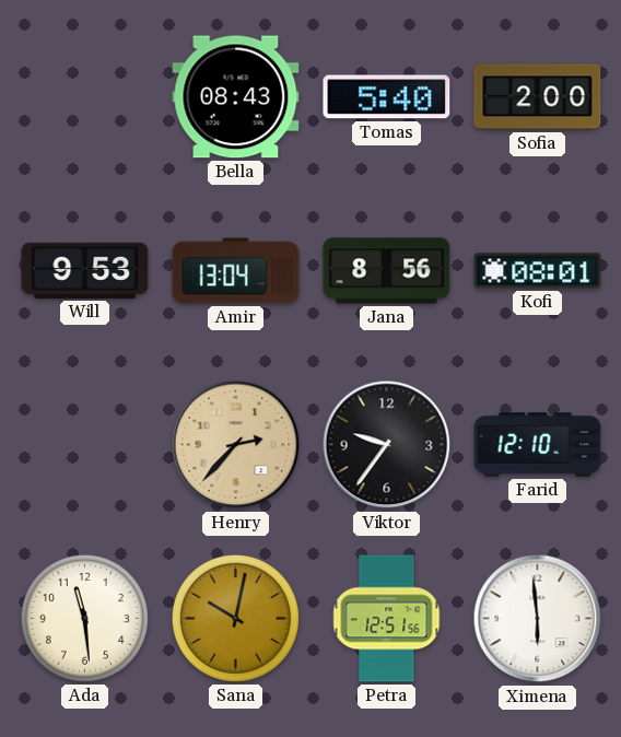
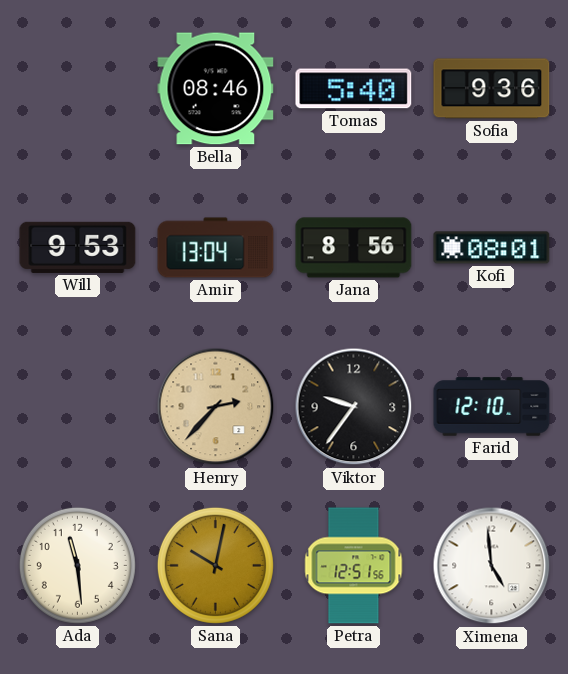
Bella: 08:43 -> 08:46 (216, 89)
Sofia: 2:00 -> 9:36 (492, 89)
Ximena: 5:59 -> 4:59 (492, 566)
